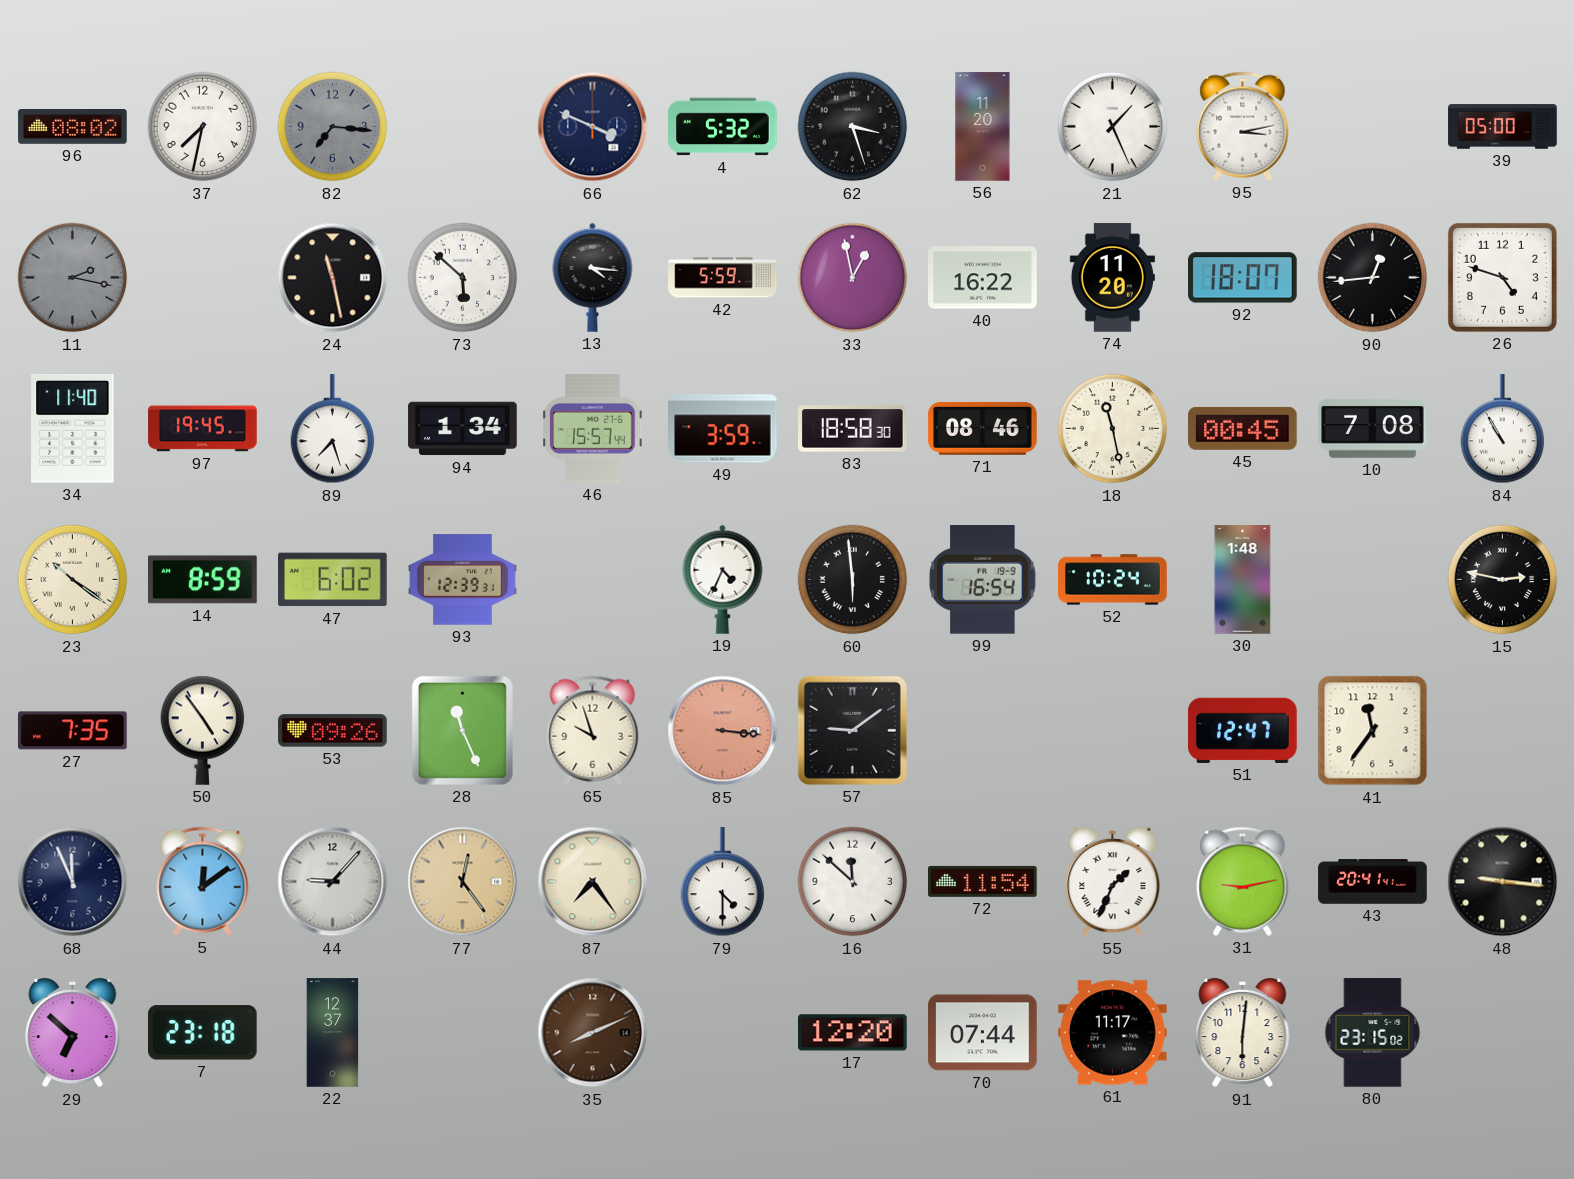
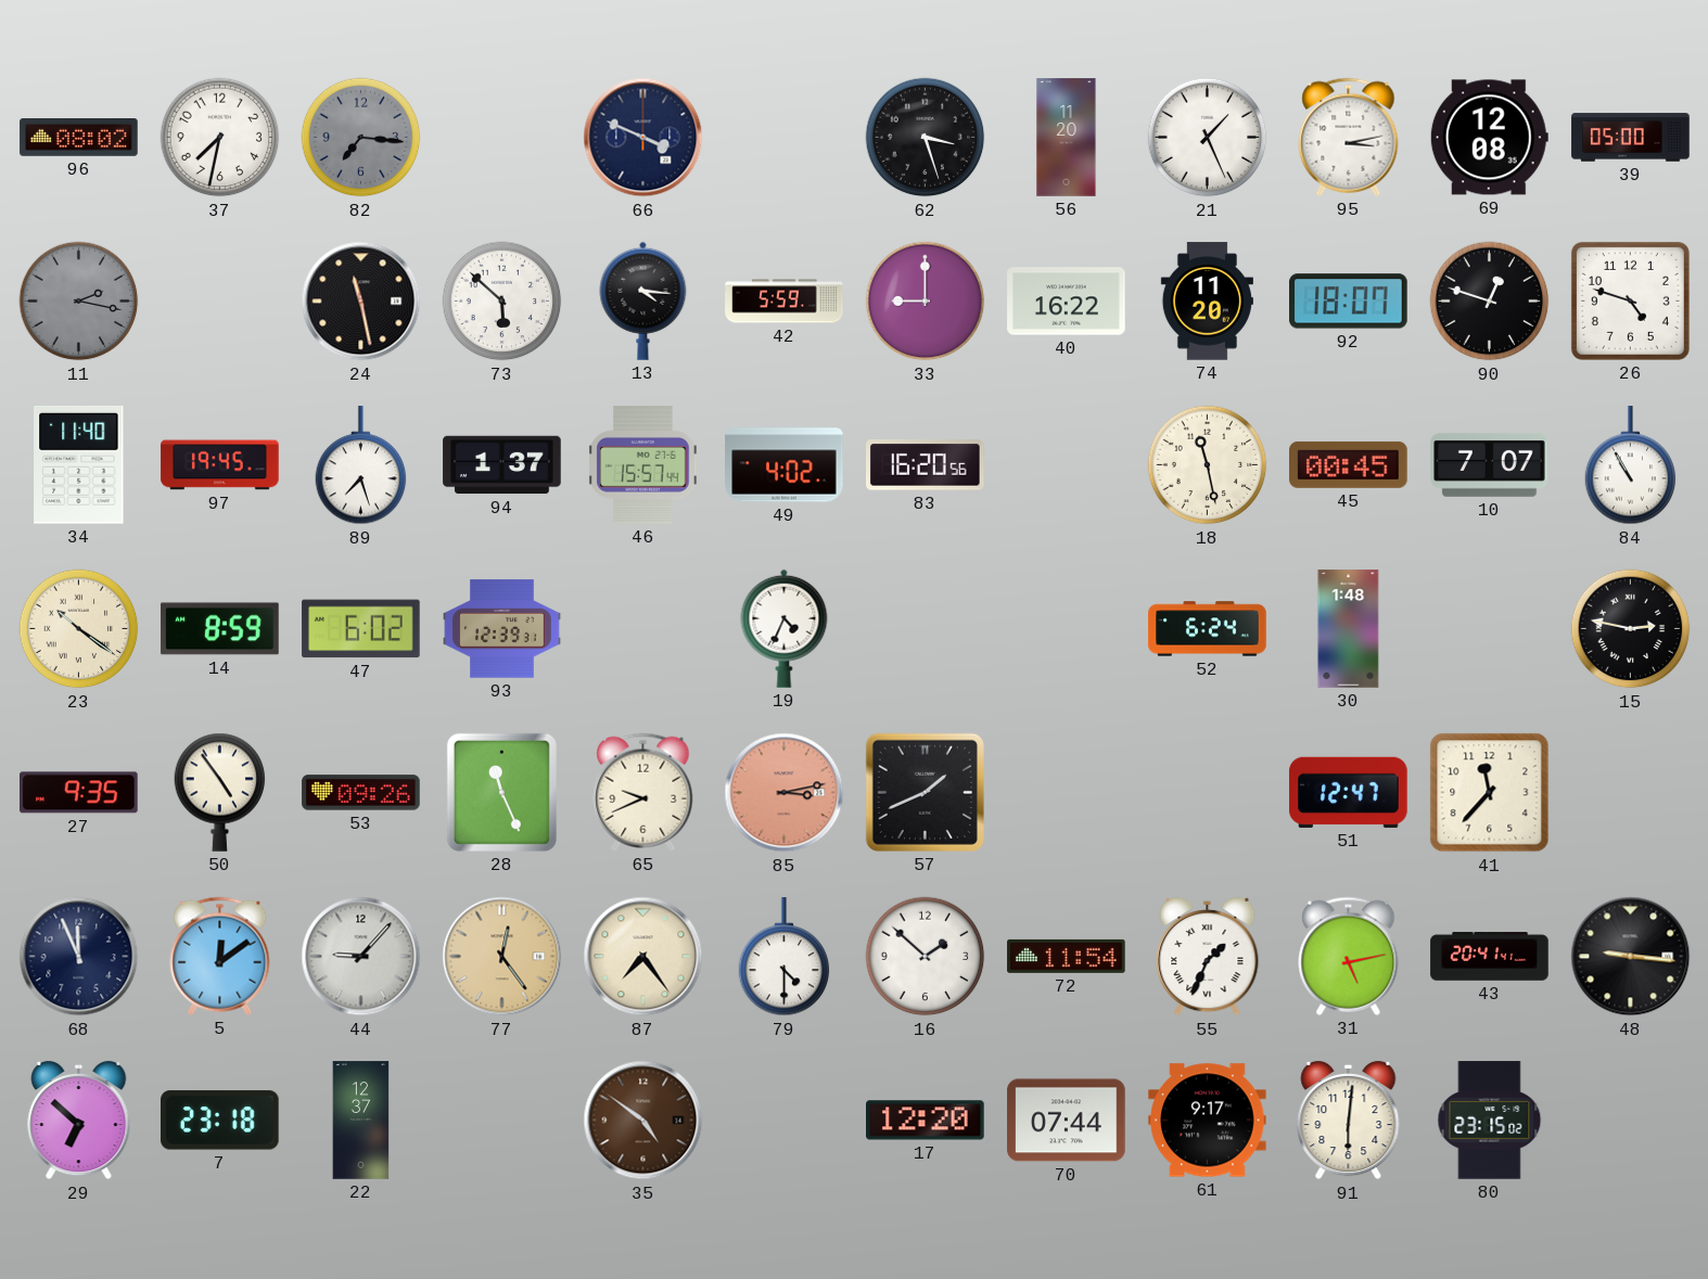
4: 5:32 -> none (723, 127)
69: none -> 12:08 (1489, 138)
33: 12:58 -> 9:00 (926, 302)
90: 12:44 -> 12:48 (1490, 302)
94: 1:34 -> 1:37 (502, 465)
49: 3:59 -> 4:02 (785, 465)
83: 18:58 -> 16:20 (926, 465)
71: 08:46 -> none (983, 428)
10: 7:08 -> 7:07 (1490, 464)
60: 5:59 -> none (853, 580)
99: 16:54 -> none (983, 580)
52: 10:24 -> 6:24 (1208, 629)
27: 7:35 -> 9:35 (79, 793)
65: 9:57 -> 9:41 (643, 792)
85: 3:16 -> 3:13 (785, 793)
57: 9:09 -> 1:41 (925, 792)
41: 11:36 -> 11:37 (1490, 793)
16: 11:52 -> 1:52 (926, 957)
31: 9:13 -> 5:13 (1349, 956)
35: 8:11 -> 4:51 (643, 1121)
61: 11:17 -> 9:17 (1208, 1121)
